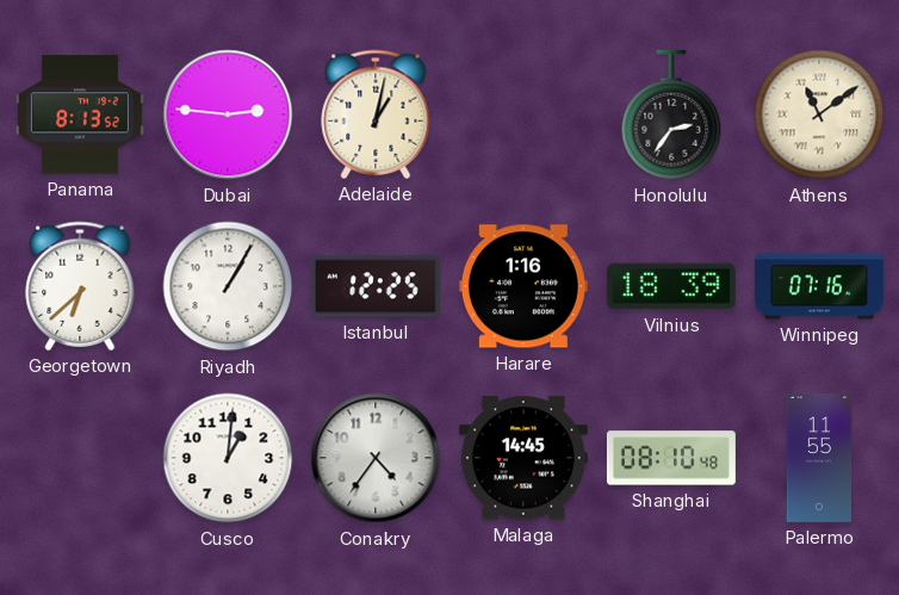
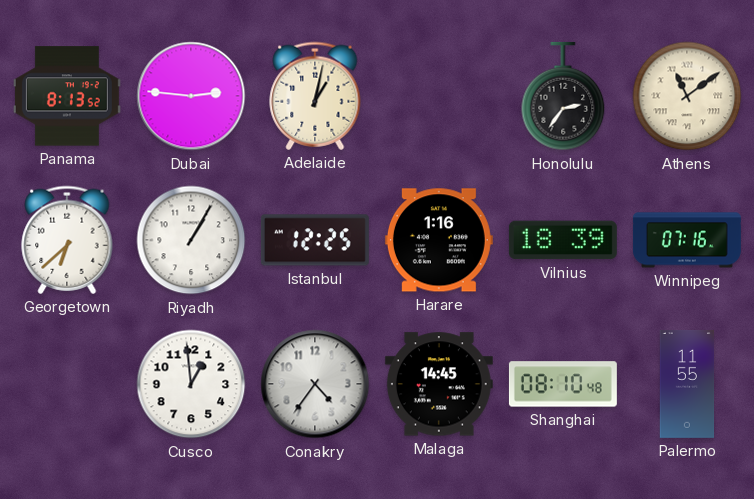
Cusco: 1:01 -> 12:59 (191, 384)
